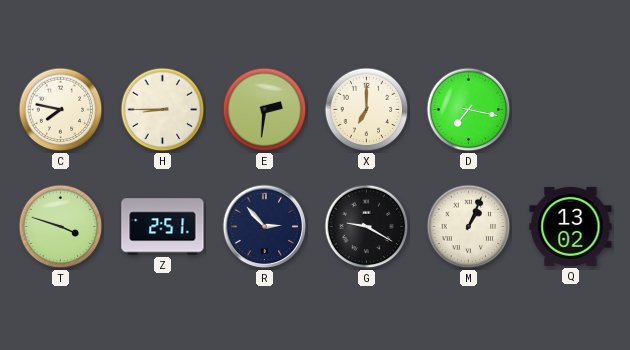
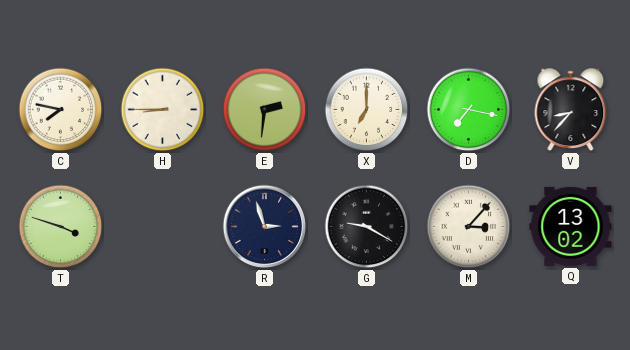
V: none -> 8:37 (571, 110)
Z: 2:51 -> none (163, 227)
R: 2:53 -> 2:57 (265, 227)
M: 1:04 -> 3:07 (469, 227)
